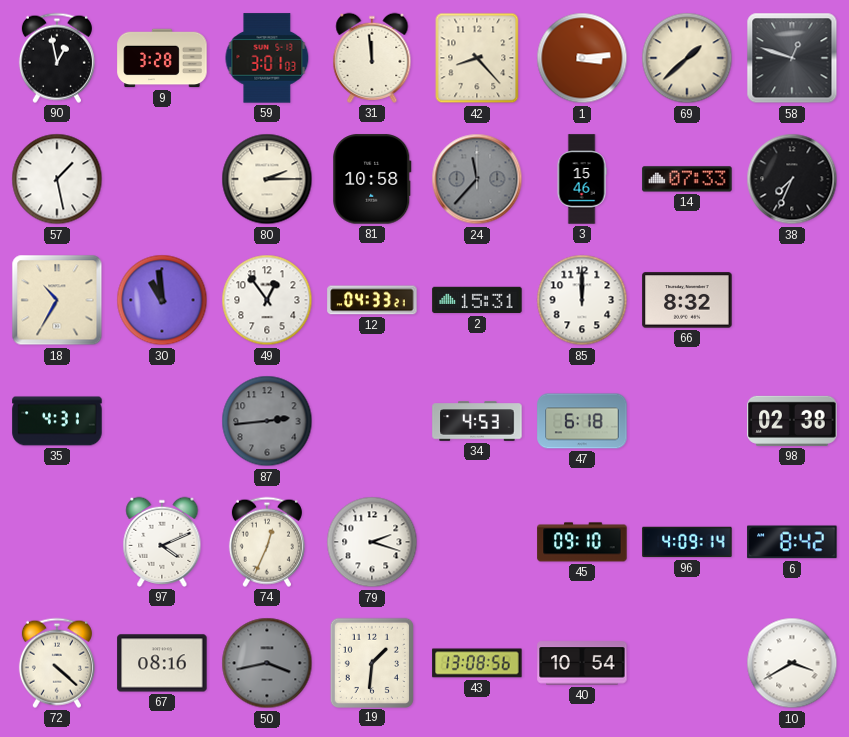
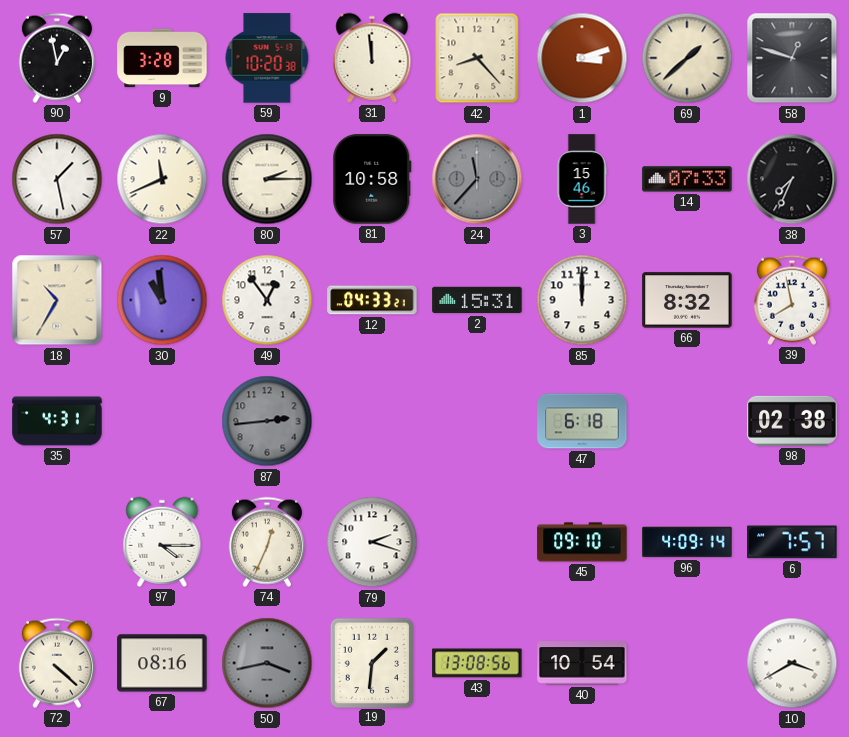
59: 3:01 -> 10:20 (267, 58)
1: 3:14 -> 3:12 (582, 58)
22: none -> 11:41 (162, 179)
39: none -> 7:58 (792, 300)
34: 4:53 -> none (477, 421)
97: 4:11 -> 4:15 (162, 542)
6: 8:42 -> 7:57 (792, 542)
